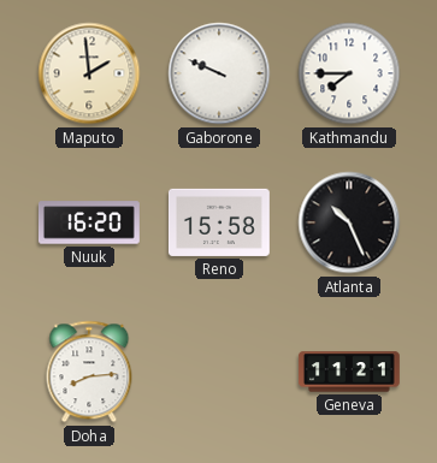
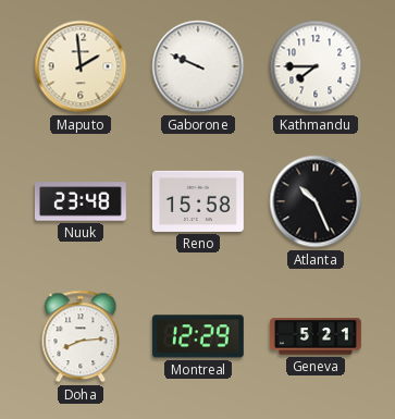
Nuuk: 16:20 -> 23:48 (81, 201)
Montreal: none -> 12:29 (198, 336)
Geneva: 11:21 -> 5:21 (316, 336)
